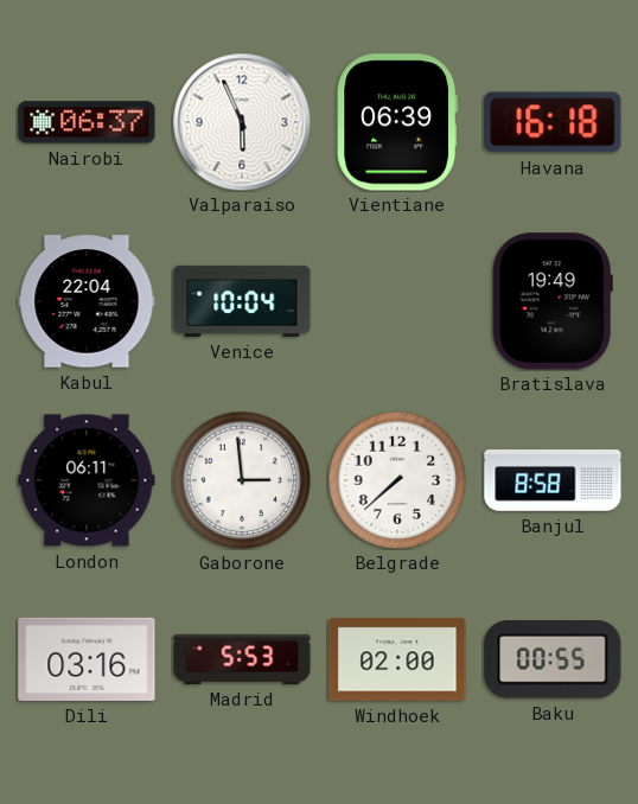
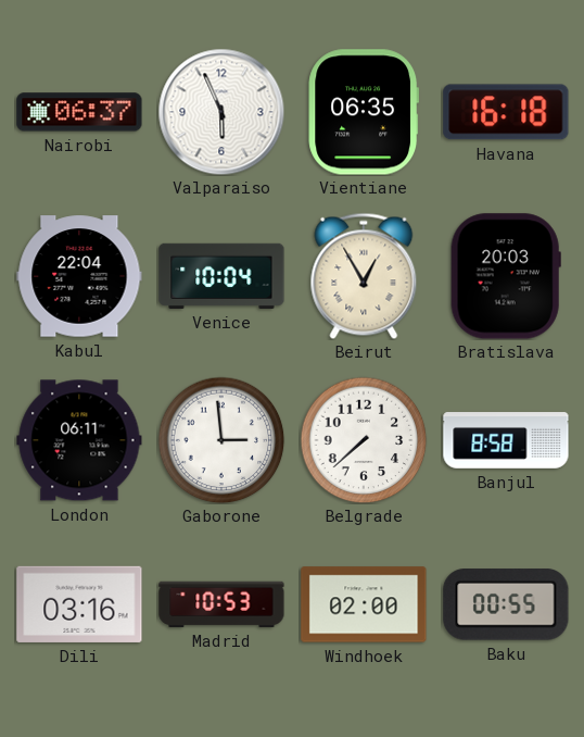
Vientiane: 06:39 -> 06:35 (363, 112)
Beirut: none -> 12:55 (364, 276)
Bratislava: 19:49 -> 20:03 (506, 276)
Madrid: 5:53 -> 10:53 (221, 604)
